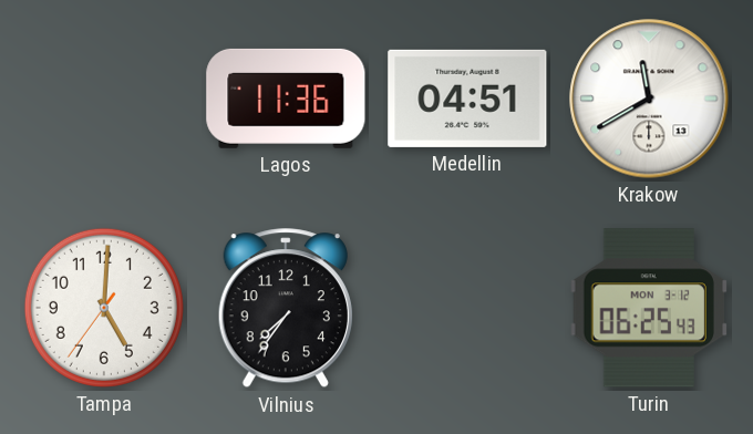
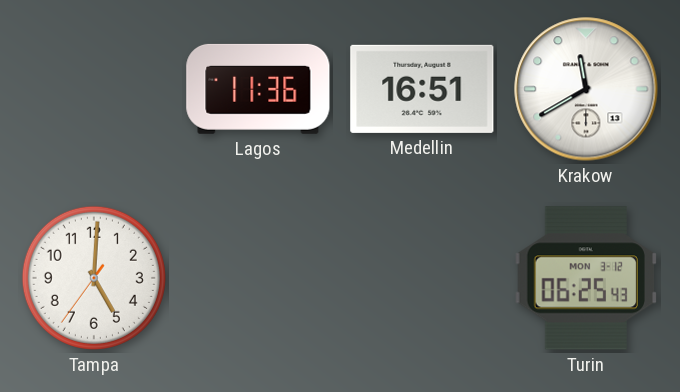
Medellin: 04:51 -> 16:51 (422, 89)
Vilnius: 7:36 -> none (286, 309)
